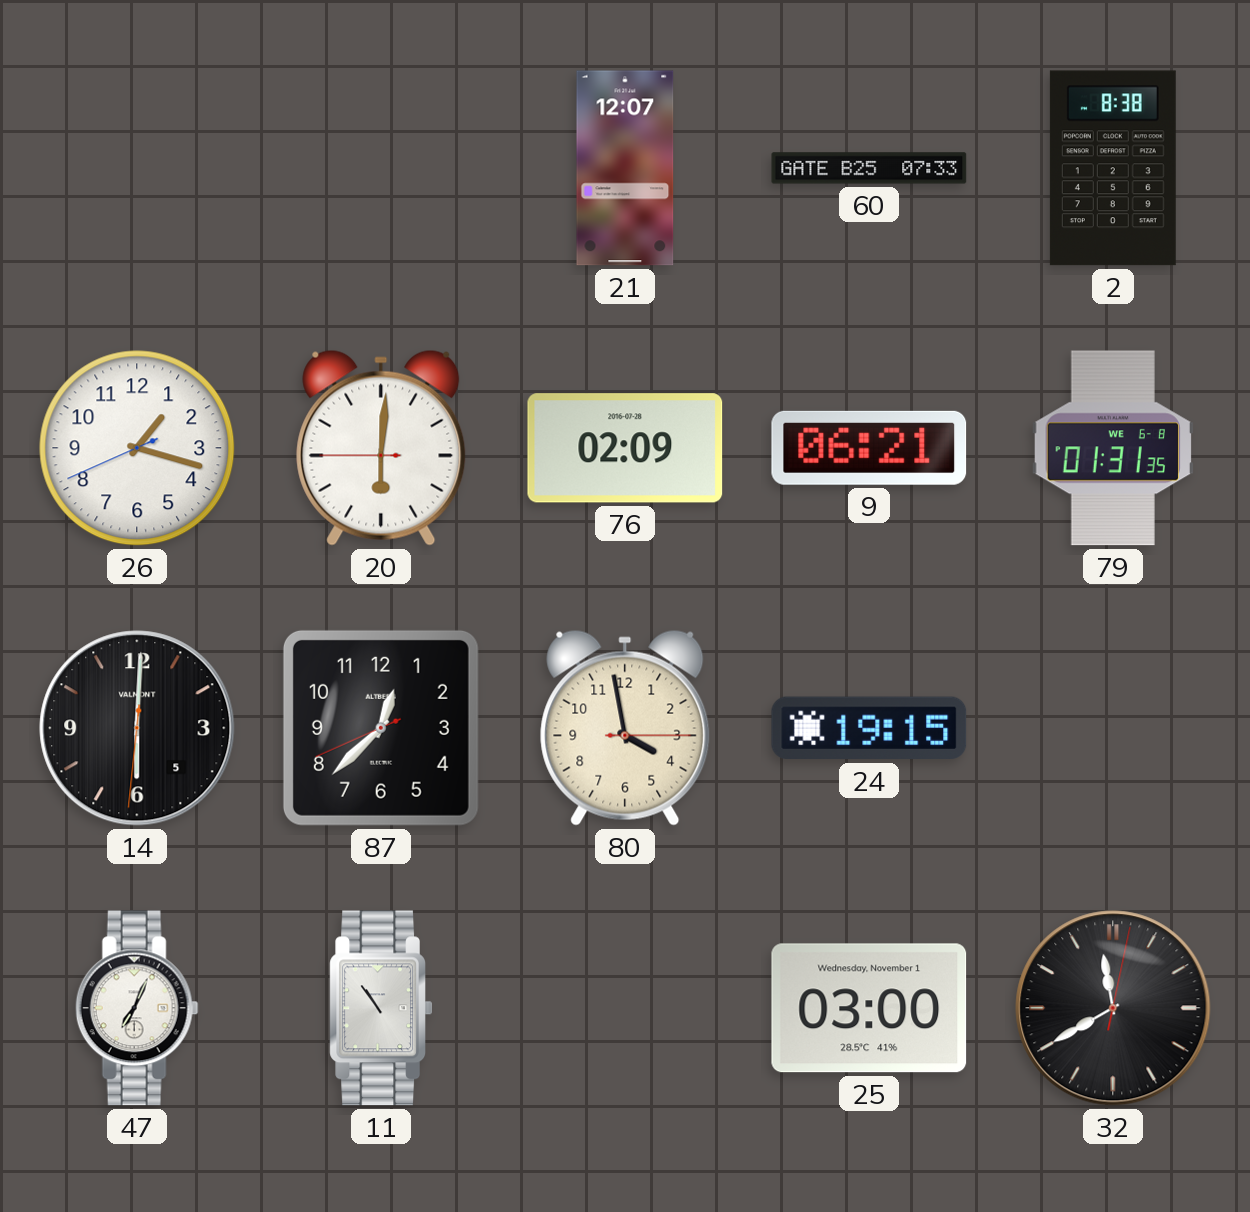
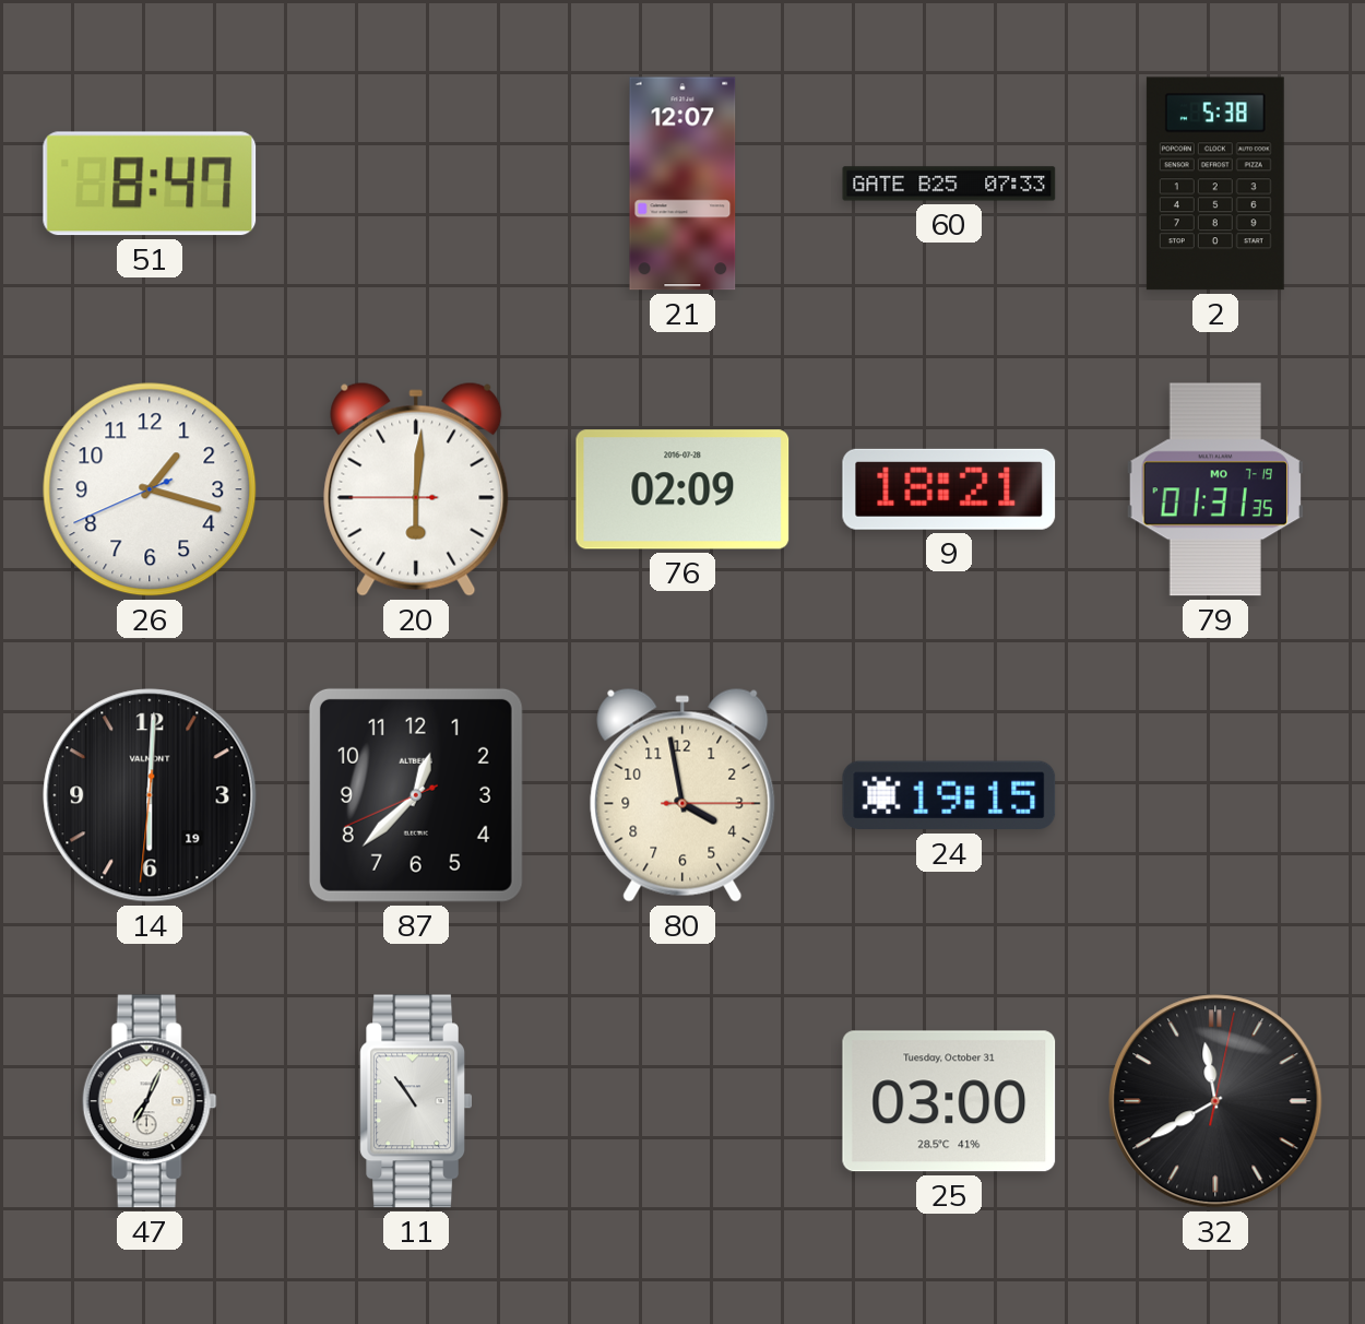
51: none -> 8:47 (150, 184)
2: 8:38 -> 5:38 (1215, 184)
9: 06:21 -> 18:21 (949, 489)
79 date: WE 6-8 -> MO 7-19 (1215, 489)
14 date: 5 -> 19 (150, 795)
25 date: Wednesday, November 1 -> Tuesday, October 31 (949, 1101)
